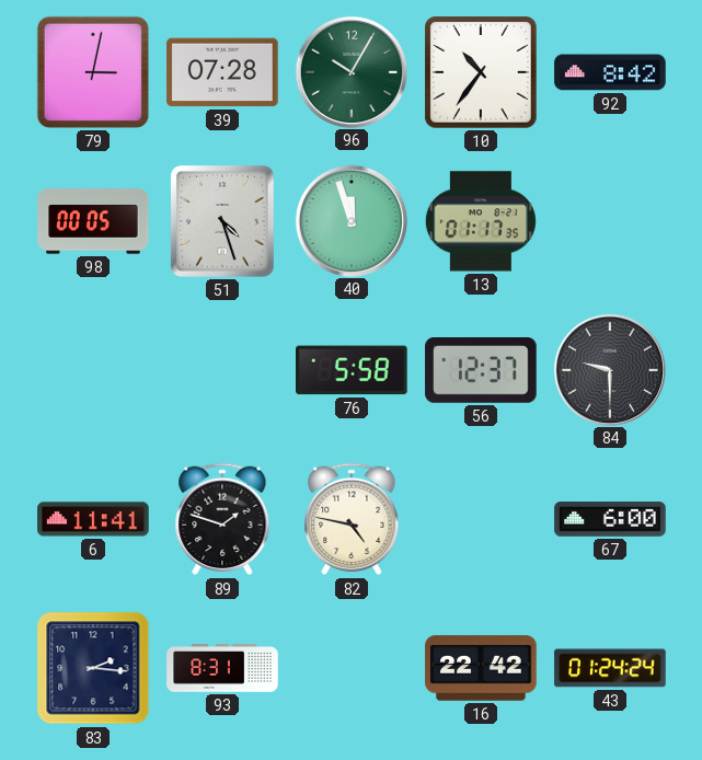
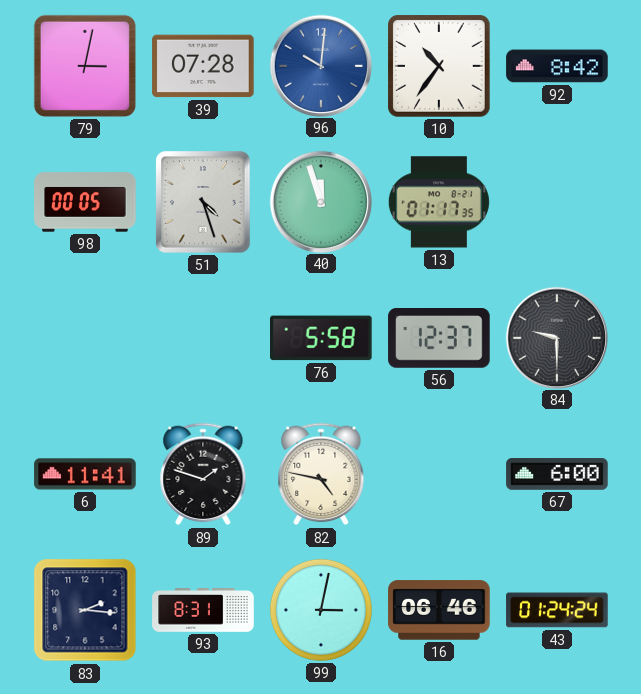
96: 10:05 -> 10:01 (320, 65)
96 dial: green -> blue (320, 65)
99: none -> 3:02 (321, 610)
16: 22:42 -> 06:46 (439, 610)
